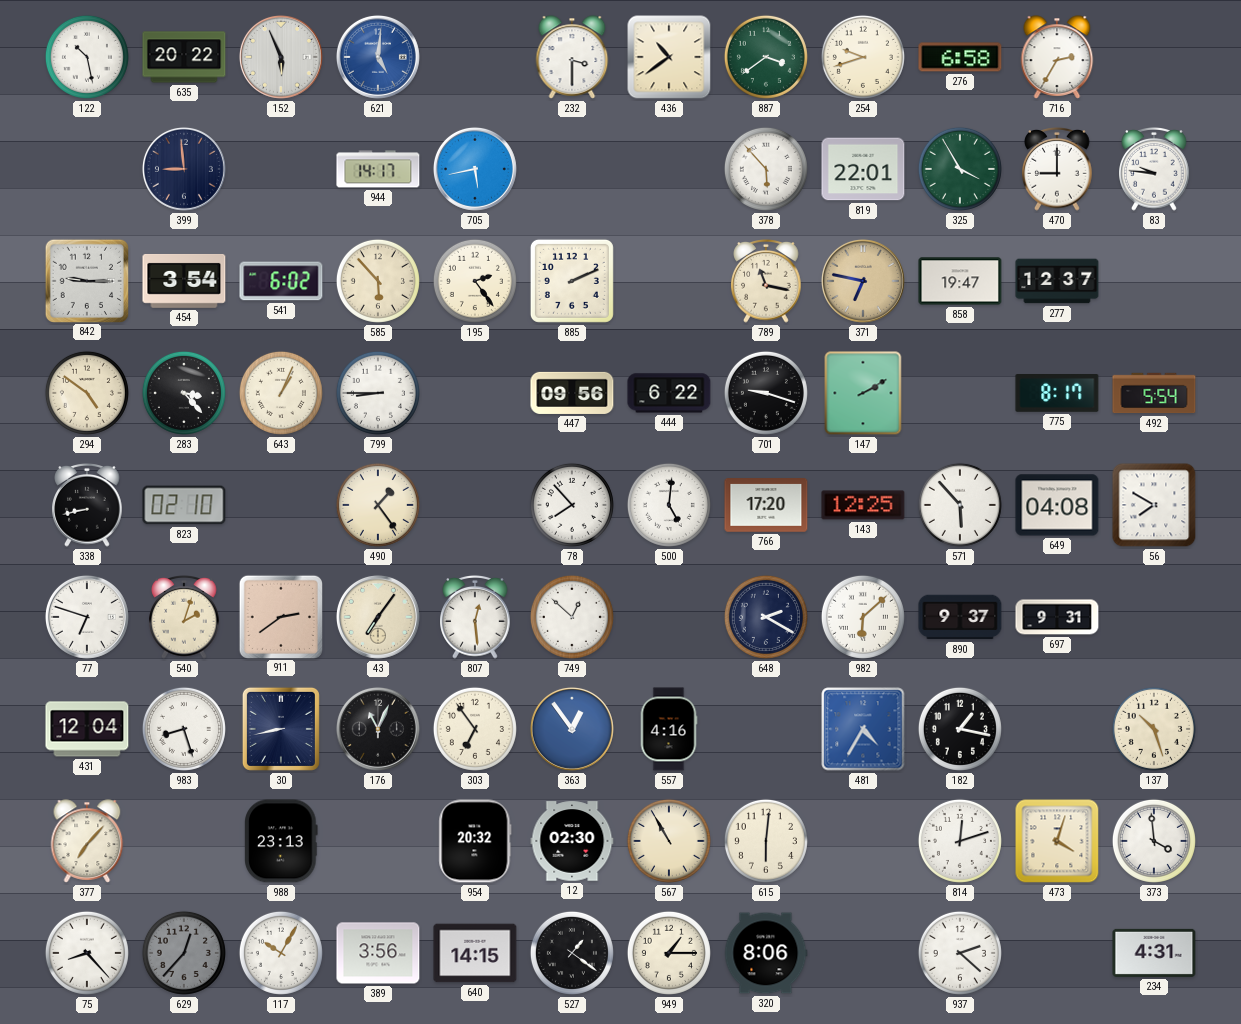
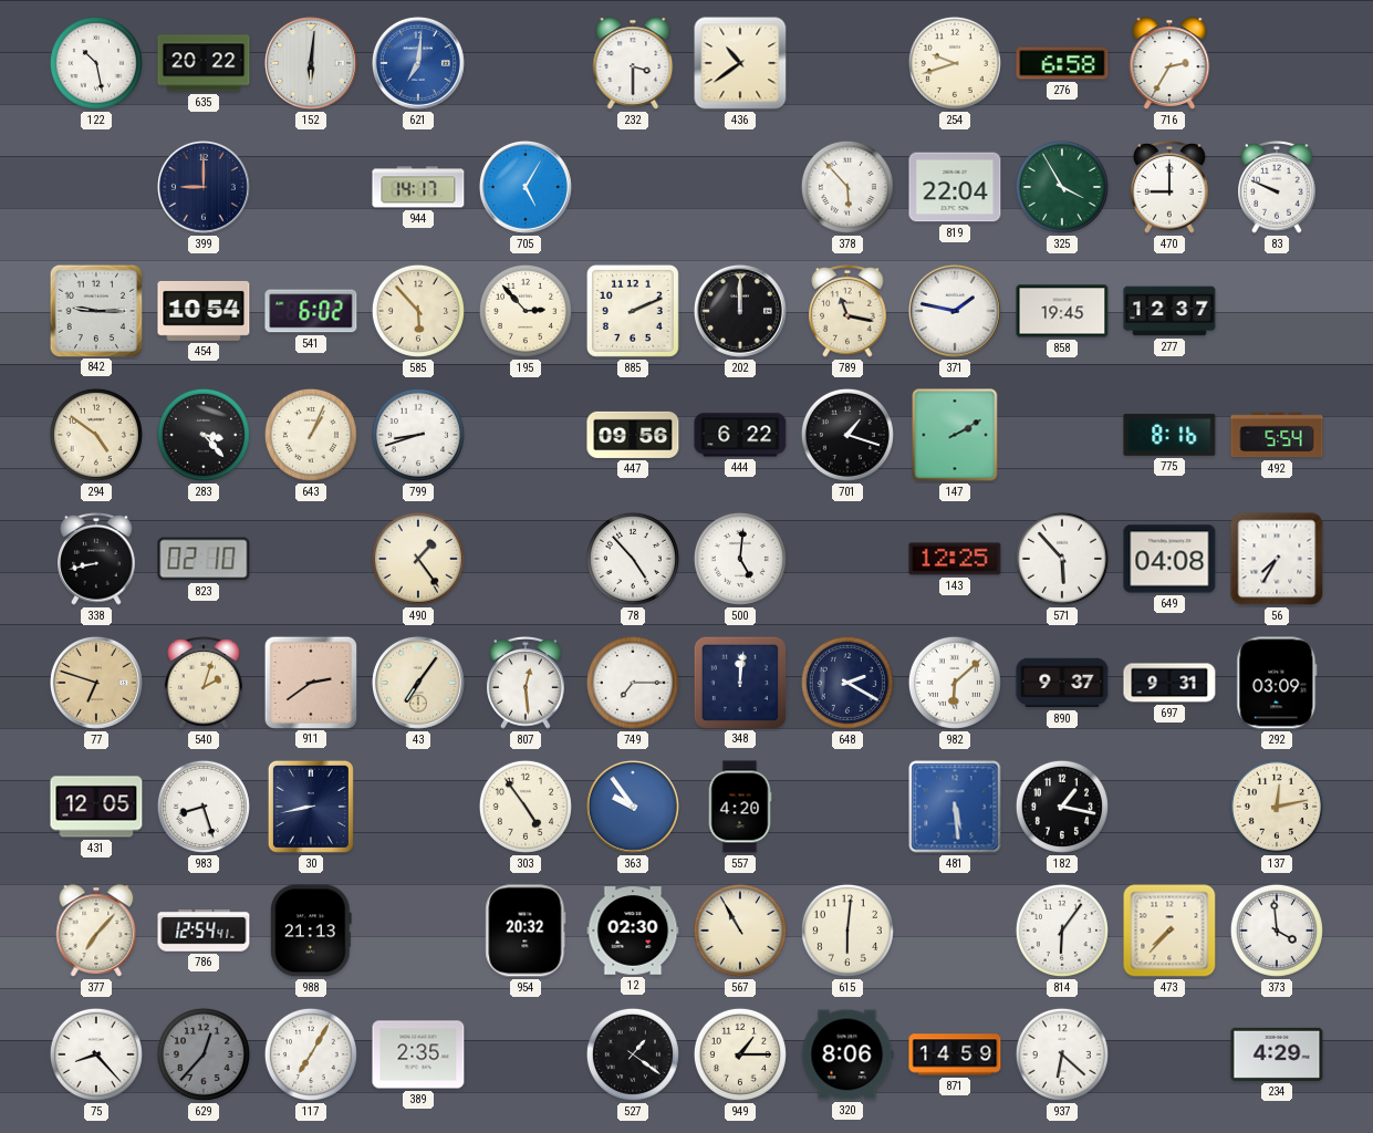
152: 5:56 -> 6:01 (311, 63)
621: 5:01 -> 7:01 (418, 63)
887: 3:39 -> none (766, 57)
399: 8:59 -> 9:00 (204, 187)
705: 5:43 -> 5:05 (526, 187)
819: 22:01 -> 22:04 (955, 187)
83: 9:46 -> 9:49 (1277, 188)
454: 3:54 -> 10:54 (204, 311)
195: 2:24 -> 2:53 (526, 311)
202: none -> 12:00 (740, 311)
371: 6:47 -> 1:47 (955, 311)
371 dial: champagne -> white (955, 311)
858: 19:47 -> 19:45 (1062, 311)
799: 8:45 -> 8:42 (418, 435)
701: 9:18 -> 1:18 (847, 435)
775: 8:17 -> 8:16 (1169, 436)
78: 7:53 -> 4:53 (633, 559)
766: 17:20 -> none (766, 505)
56: 7:50 -> 7:35 (1277, 559)
77 dial: white -> champagne (96, 683)
749: 12:52 -> 7:15 (633, 683)
348: none -> 12:01 (739, 682)
292: none -> 03:09 (1277, 683)
431: 12:04 -> 12:05 (96, 807)
176: 11:04 -> none (378, 729)
303: 6:54 -> 4:54 (526, 807)
363: 12:54 -> 9:54 (633, 807)
557: 4:16 -> 4:20 (740, 807)
481: 4:35 -> 5:29 (955, 807)
137: 10:27 -> 12:13 (1277, 807)
786: none -> 12:54 (204, 931)
988: 23:13 -> 21:13 (311, 931)
814: 12:12 -> 6:06 (1062, 931)
473: 4:03 -> 7:37 (1169, 931)
117: 10:05 -> 7:05 (311, 1054)
389: 3:56 -> 2:35 (418, 1054)
640: 14:15 -> none (475, 953)
871: none -> 14:59 (955, 1054)
937: 2:22 -> 6:22 (1062, 1054)
234: 4:31 -> 4:29 (1277, 1054)
